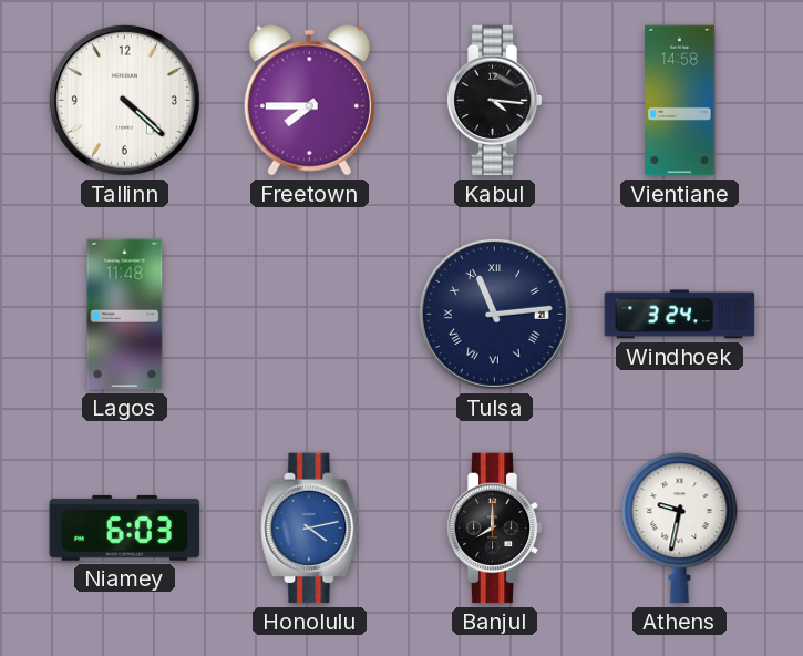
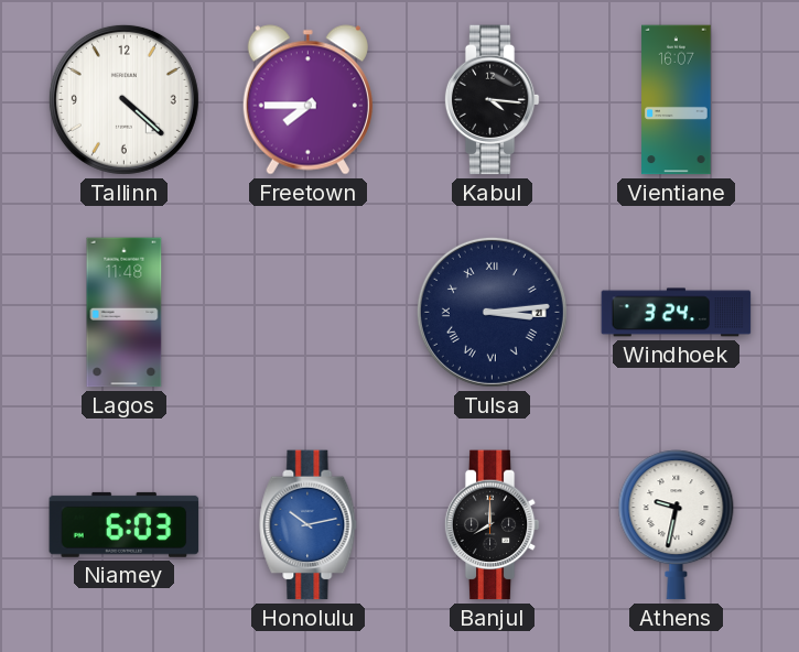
Vientiane: 14:58 -> 16:07 (677, 100)
Tulsa: 11:14 -> 3:14 (492, 312)
Honolulu: 4:13 -> 10:13 (309, 525)
